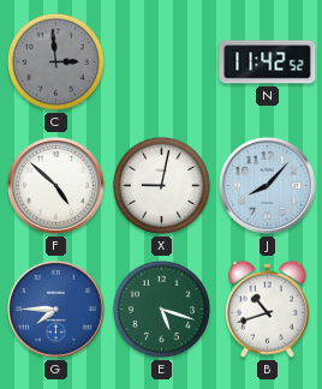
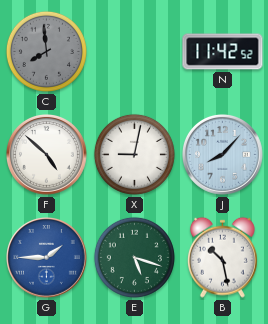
C: 2:59 -> 7:59 (46, 51)
G: 7:45 -> 1:45 (47, 258)
B: 10:42 -> 10:28 (222, 257)
